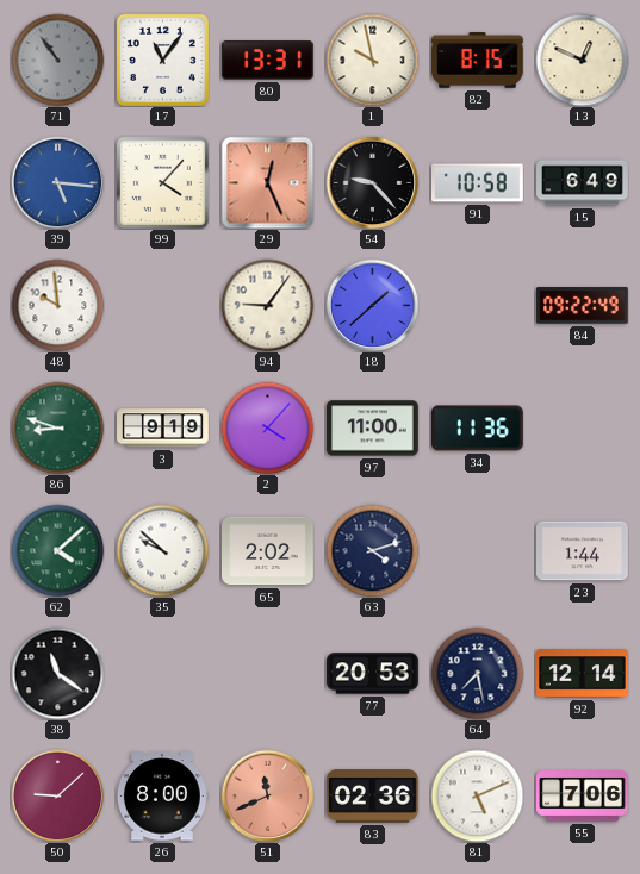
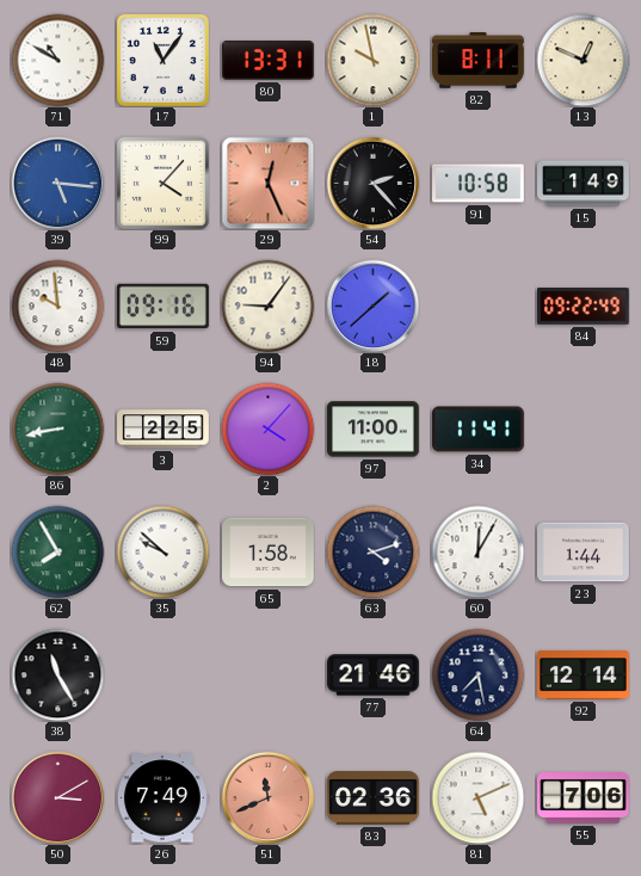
71: 10:54 -> 10:50 (57, 60)
71 dial: grey -> white (57, 60)
82: 8:15 -> 8:11 (479, 61)
54: 9:23 -> 2:23 (372, 183)
15: 6:49 -> 1:49 (584, 184)
59: none -> 09:16 (164, 307)
86: 8:48 -> 8:43 (57, 428)
3: 9:19 -> 2:25 (164, 430)
34: 11:36 -> 11:41 (479, 430)
62: 4:08 -> 7:55 (57, 551)
65: 2:02 -> 1:58 (269, 553)
60: none -> 12:05 (477, 551)
38: 11:21 -> 11:25 (57, 674)
77: 20:53 -> 21:46 (374, 675)
50: 9:08 -> 3:10 (57, 797)
26: 8:00 -> 7:49 (162, 798)
